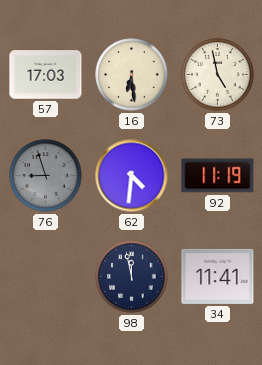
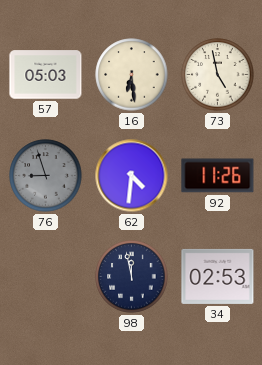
57: 17:03 -> 05:03 (46, 75)
92: 11:19 -> 11:26 (218, 176)
34: 11:41 -> 02:53 (218, 276)
